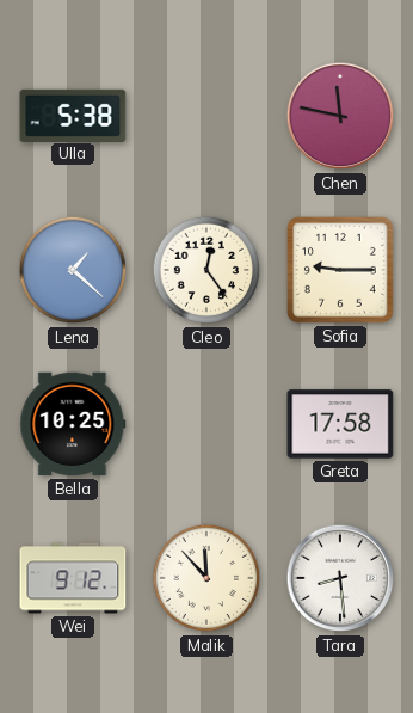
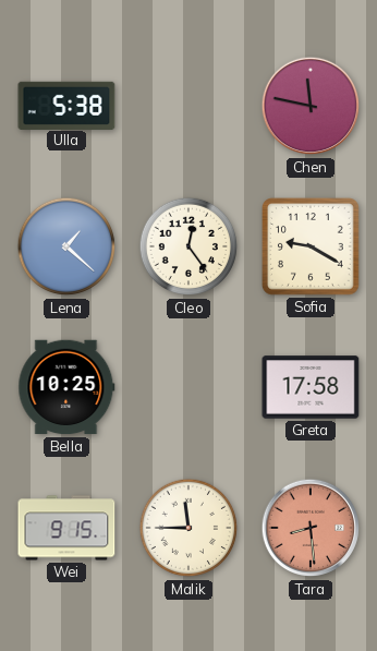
Sofia: 9:15 -> 9:20 (312, 248)
Wei: 9:12 -> 9:15 (66, 528)
Malik: 11:53 -> 11:45 (188, 528)
Tara dial: white -> salmon (311, 528)
